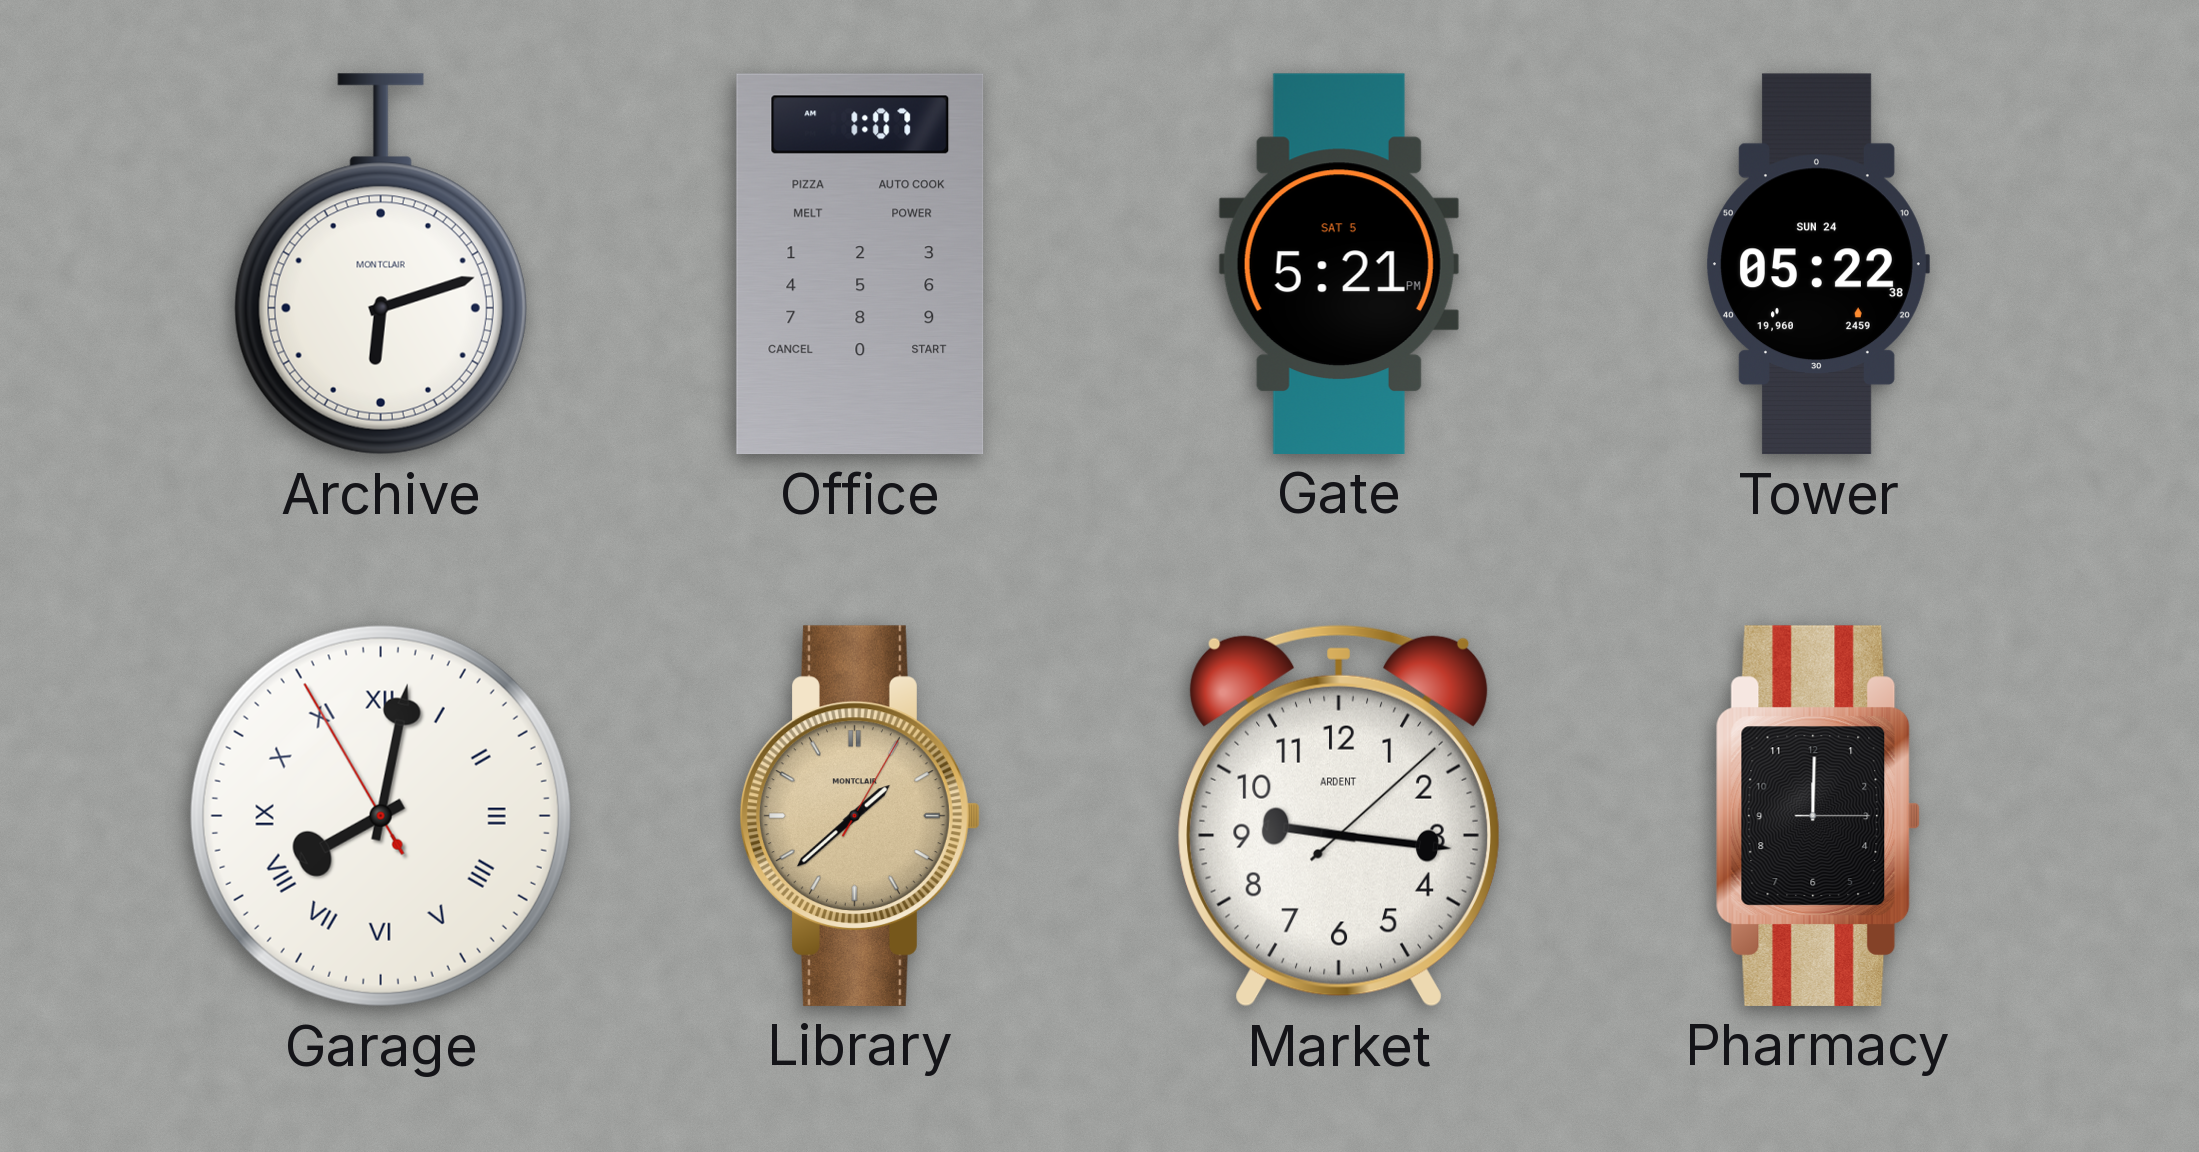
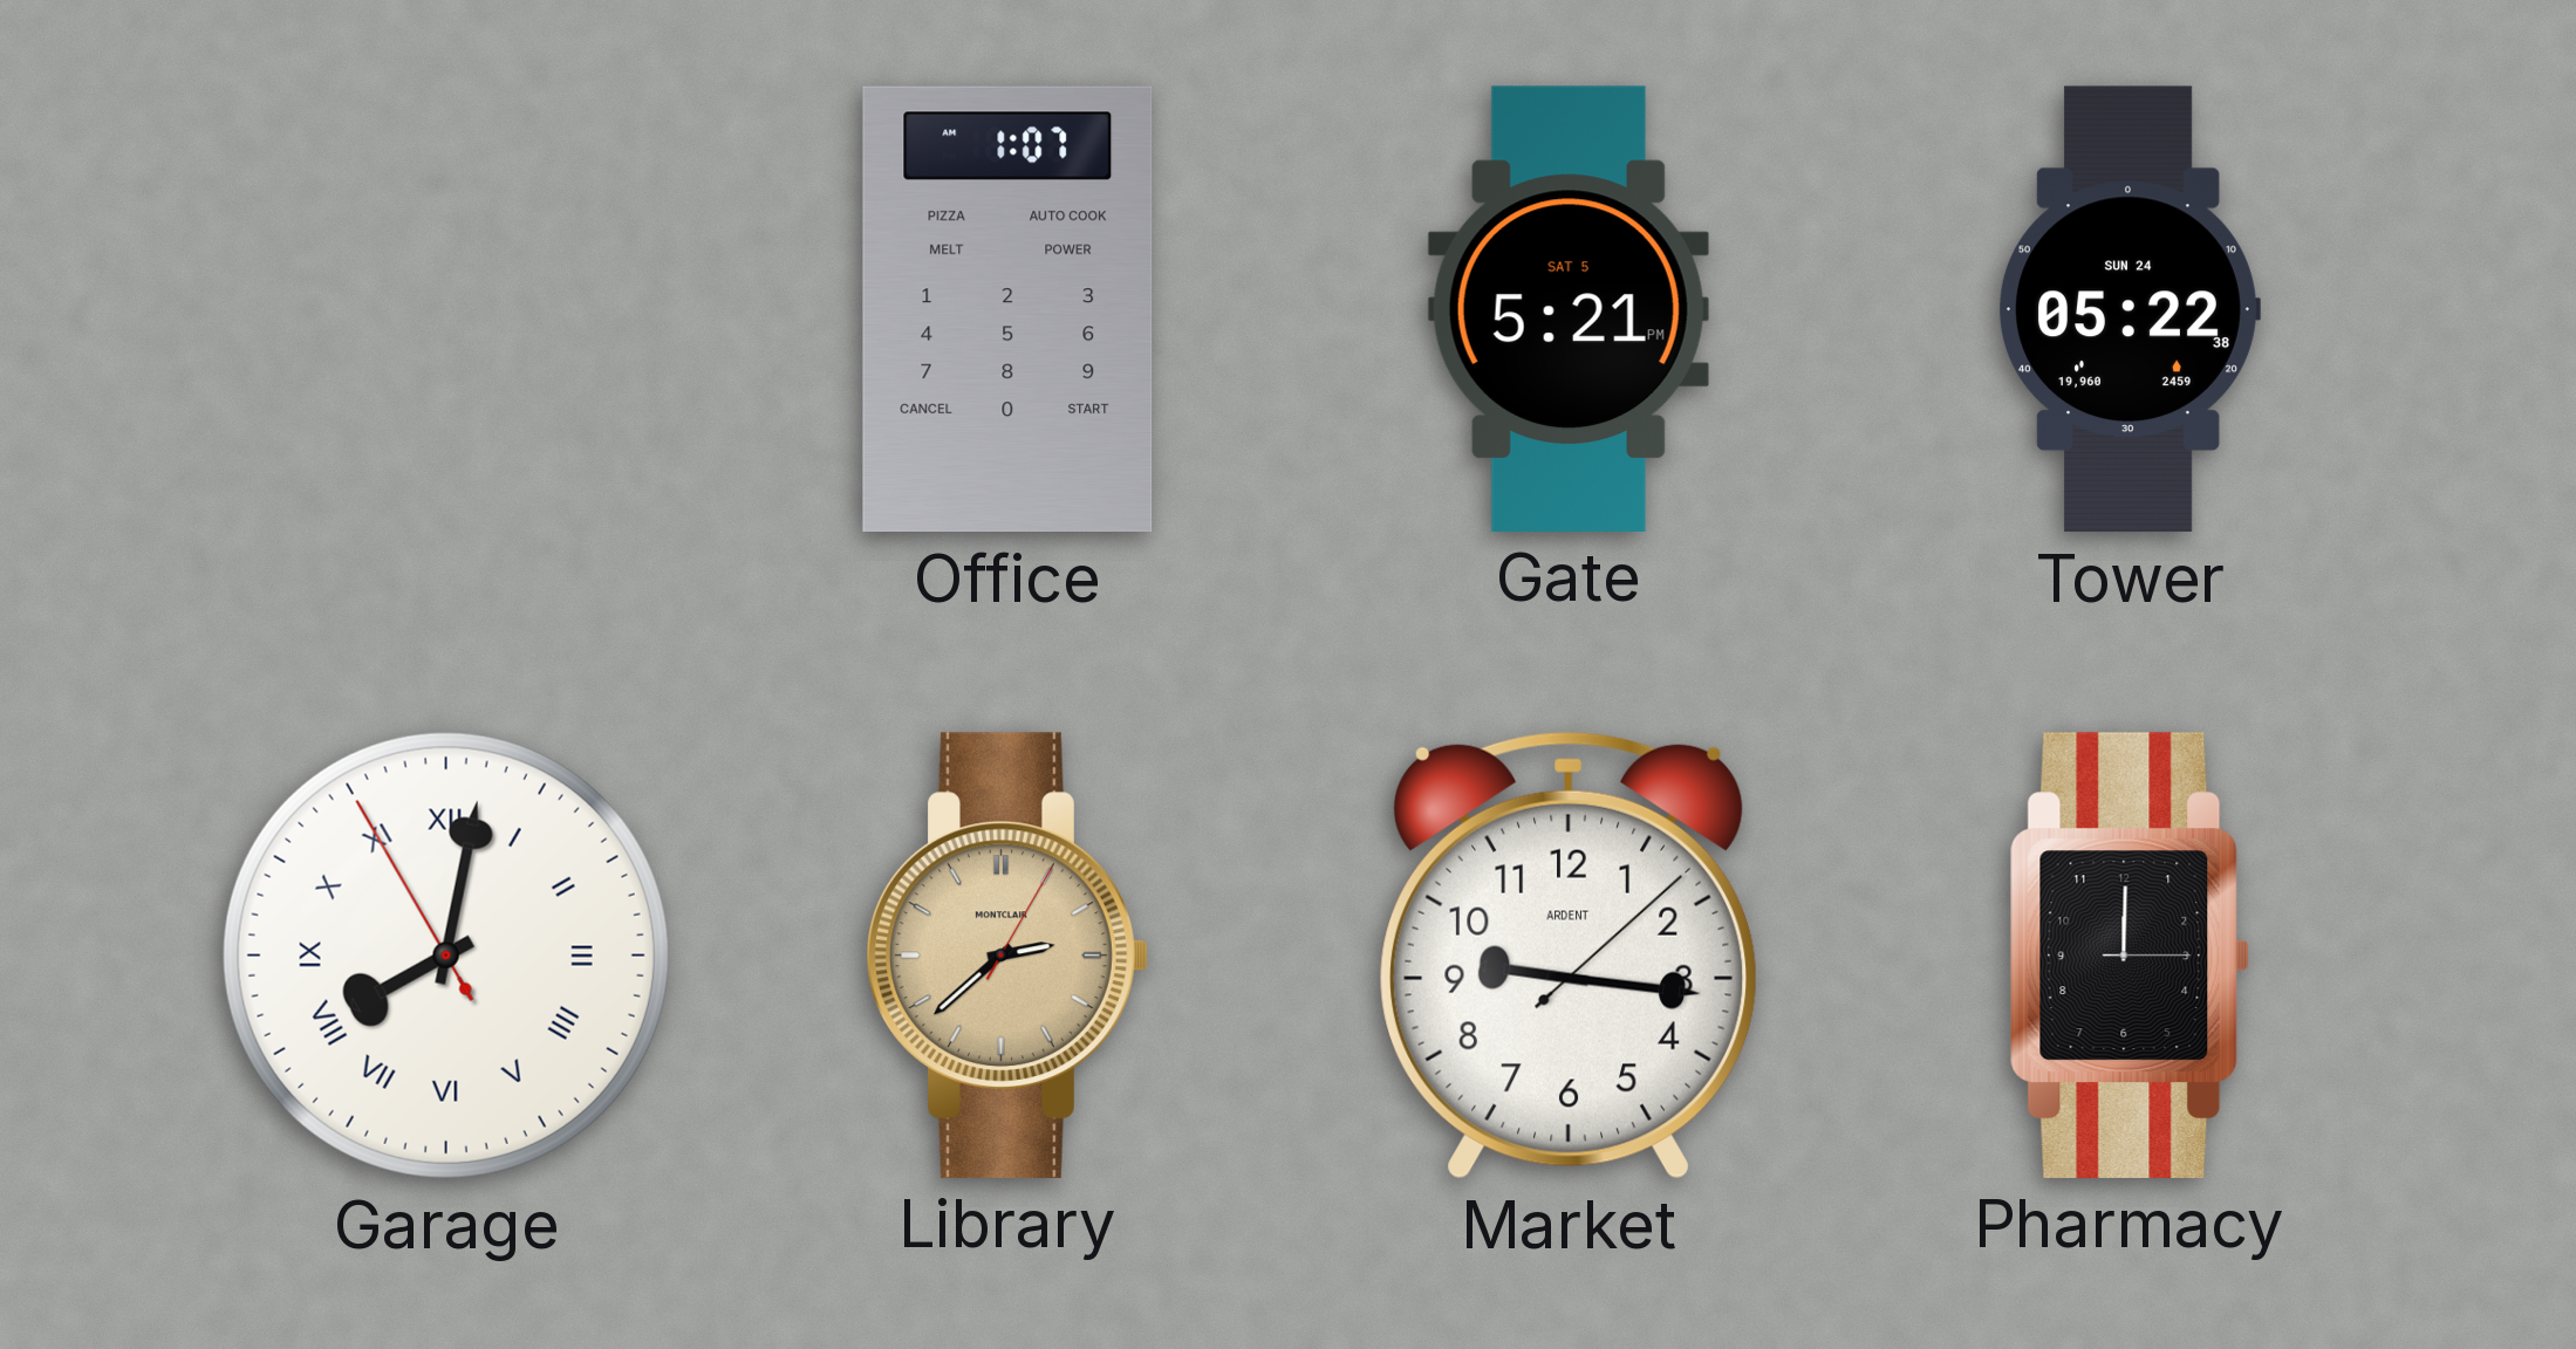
Archive: 6:12 -> none (381, 264)
Library: 1:38 -> 2:38 (1007, 956)
